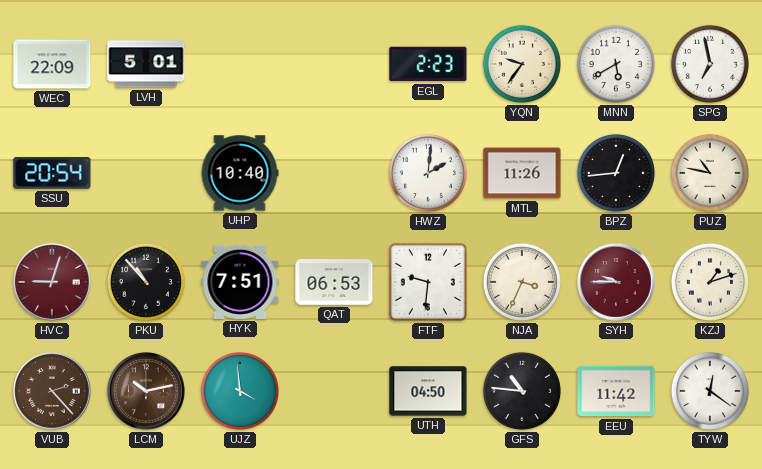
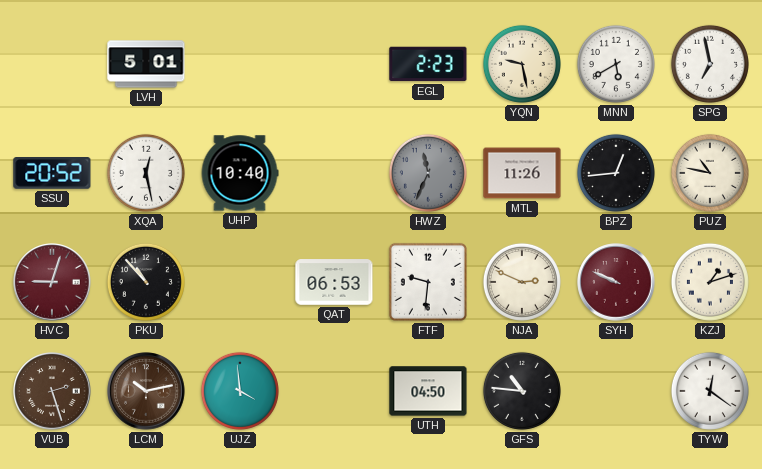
WEC: 22:09 -> none (52, 64)
YQN: 9:36 -> 9:28 (522, 64)
SSU: 20:54 -> 20:52 (52, 174)
XQA: none -> 12:28 (146, 173)
HWZ: 2:01 -> 11:34 (428, 173)
HWZ dial: white -> grey (428, 173)
HYK: 7:51 -> none (240, 282)
NJA: 3:34 -> 2:49 (522, 282)
SYH: 9:45 -> 9:49 (616, 282)
VUB: 2:23 -> 2:27 (52, 391)
EEU: 11:42 -> none (616, 391)
